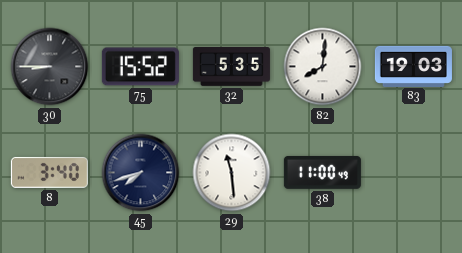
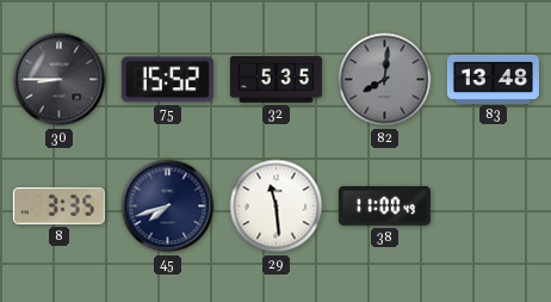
82 dial: white -> grey (385, 80)
83: 19:03 -> 13:48 (493, 79)
8: 3:40 -> 3:35 (58, 205)
